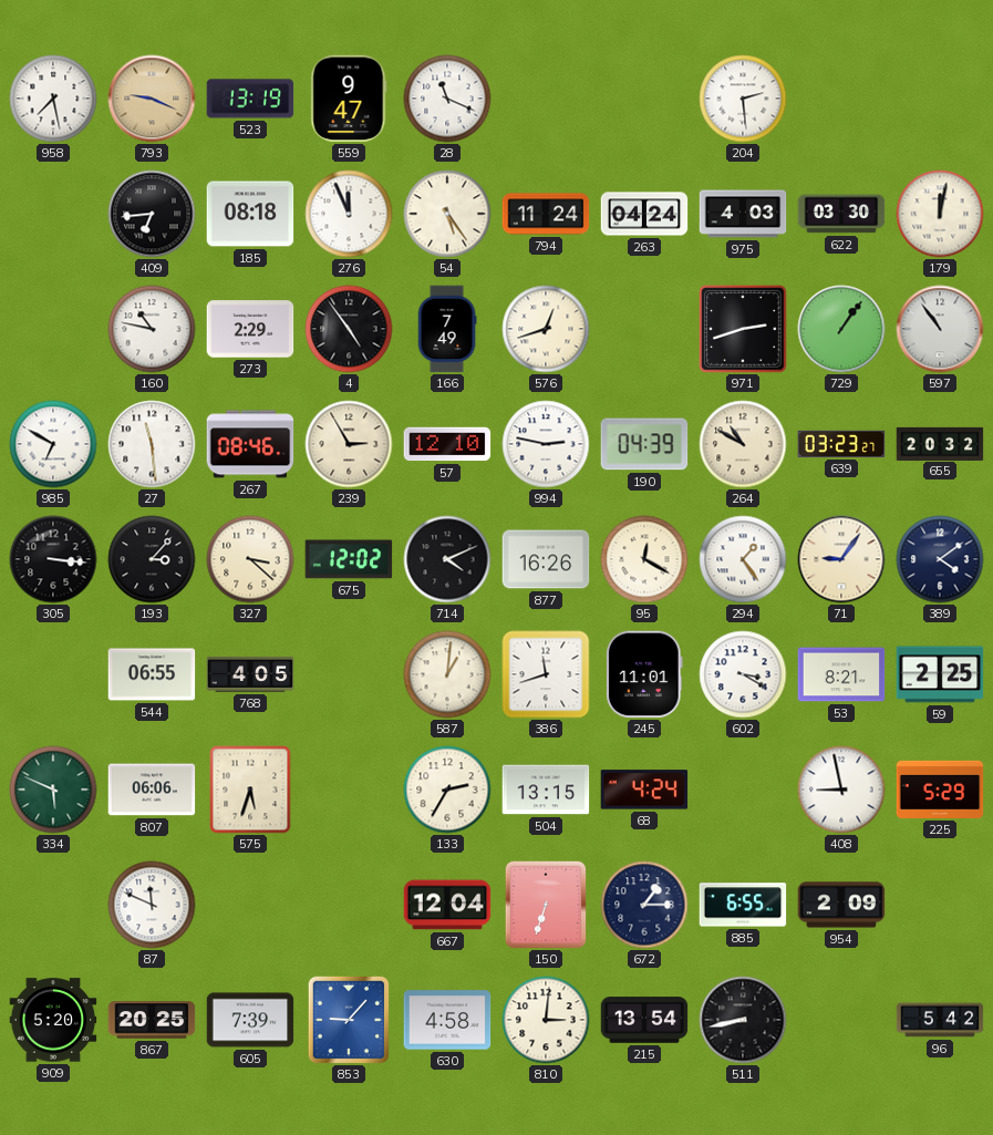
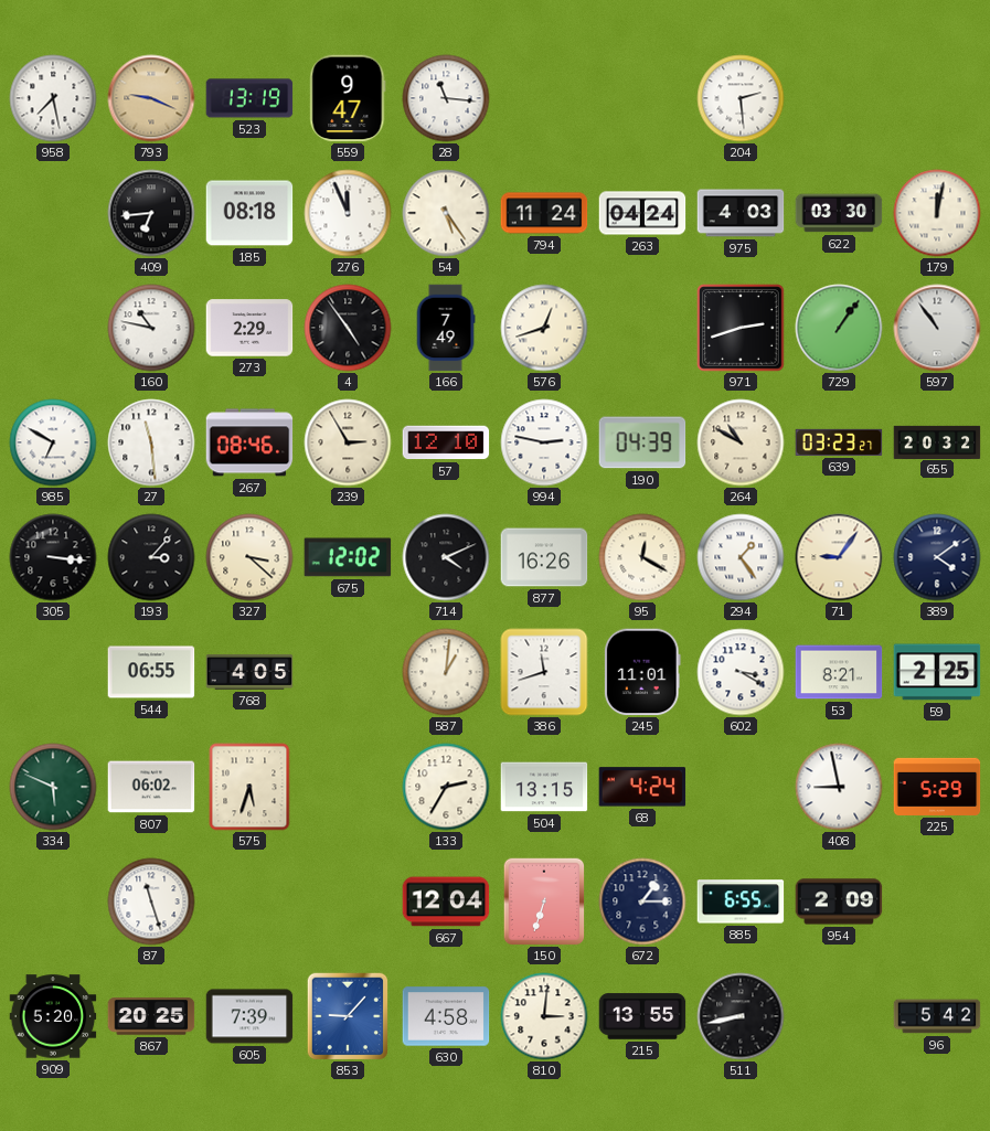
28: 11:19 -> 11:16 (446, 98)
807: 06:06 -> 06:02 (151, 787)
87: 11:49 -> 11:27 (151, 901)
215: 13:54 -> 13:55 (642, 1016)
